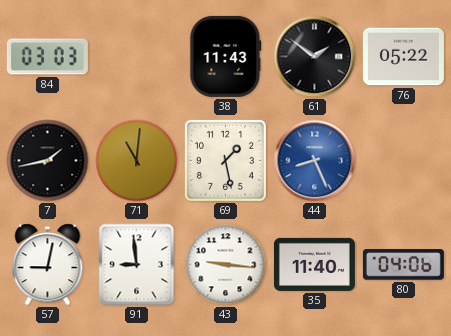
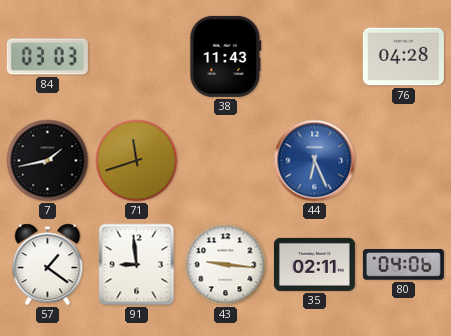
61: 1:51 -> none (315, 57)
76: 05:22 -> 04:28 (403, 57)
71: 11:01 -> 11:42 (137, 161)
69: 1:28 -> none (225, 160)
44: 8:26 -> 6:26 (315, 161)
57: 9:02 -> 1:21 (48, 265)
35: 11:40 -> 02:11 (314, 264)
